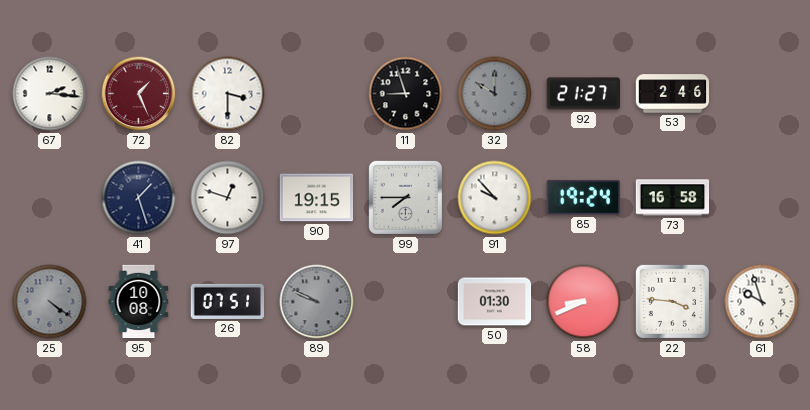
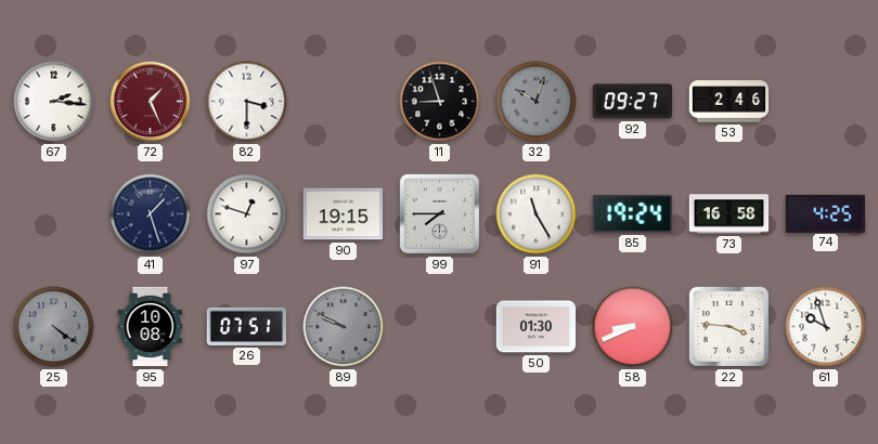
32: 10:00 -> 10:03 (537, 102)
92: 21:27 -> 09:27 (632, 102)
91: 9:53 -> 11:25 (537, 214)
74: none -> 4:25 (826, 213)
